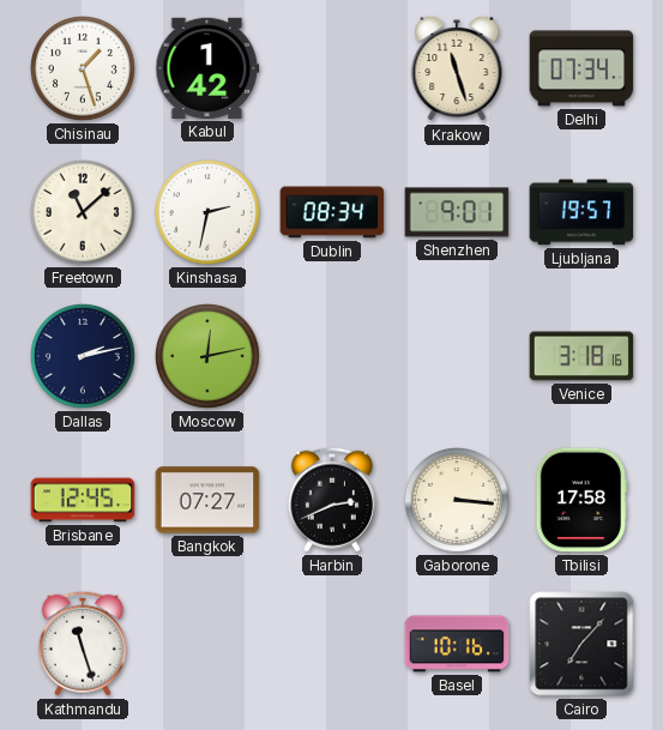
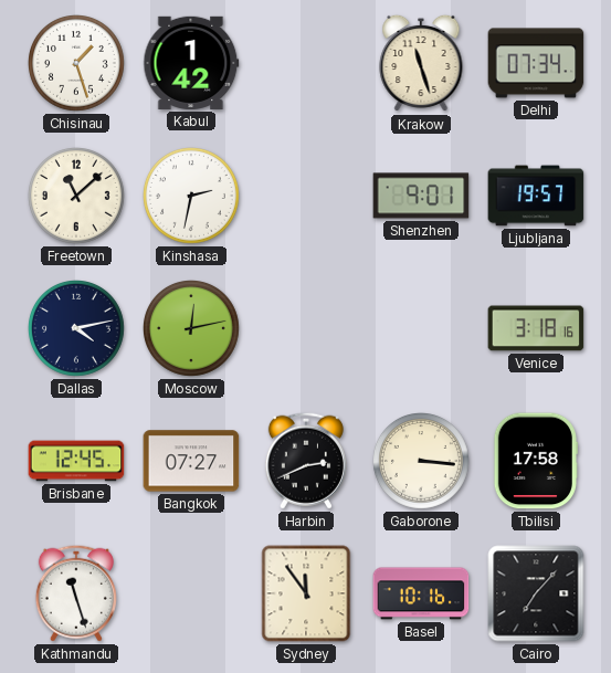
Dublin: 08:34 -> none (332, 212)
Dallas: 2:13 -> 4:13 (77, 329)
Sydney: none -> 11:54 (306, 593)
